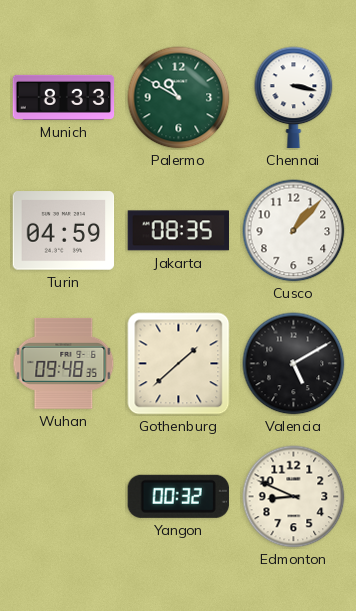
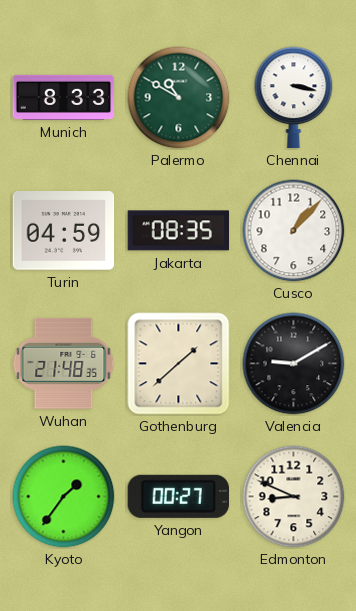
Wuhan: 09:48 -> 21:48 (64, 363)
Valencia: 5:10 -> 9:10 (294, 364)
Kyoto: none -> 1:36 (64, 497)
Yangon: 00:32 -> 00:27 (178, 496)
